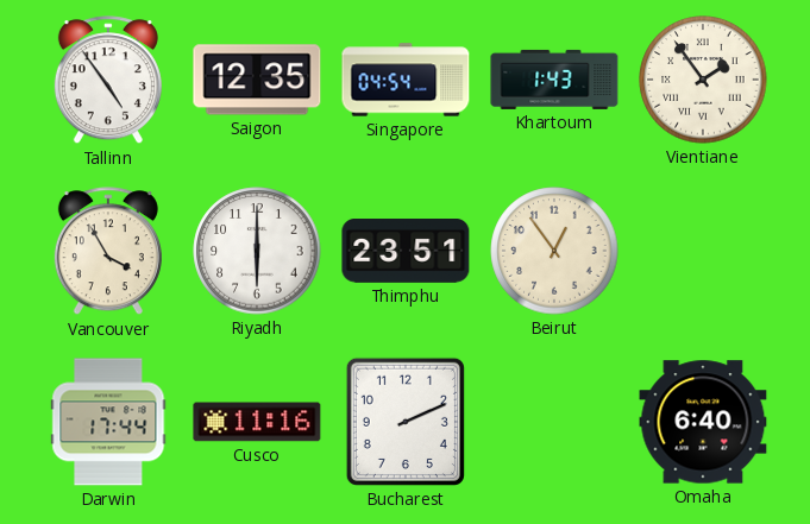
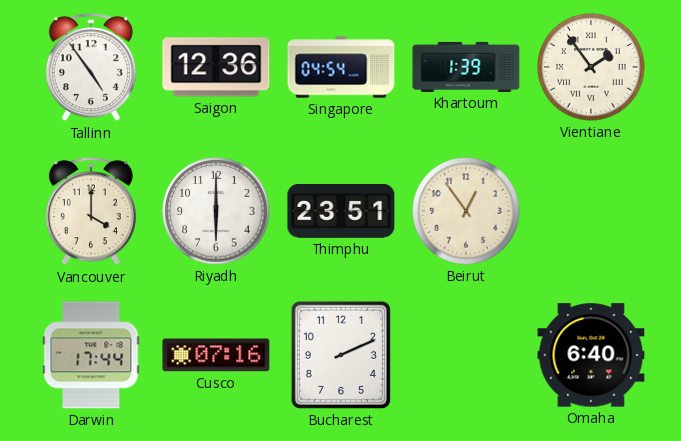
Saigon: 12:35 -> 12:36 (216, 67)
Khartoum: 1:43 -> 1:39 (466, 67)
Vancouver: 3:55 -> 4:00 (91, 212)
Cusco: 11:16 -> 07:16 (216, 355)
